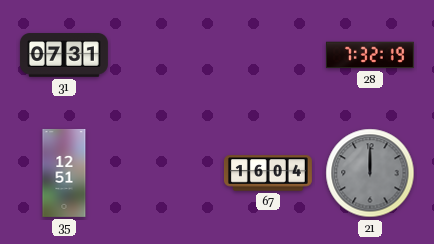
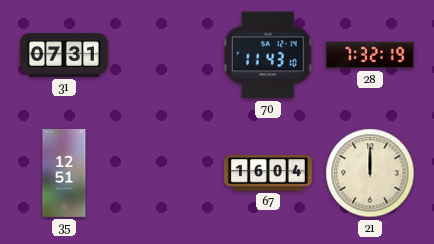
70: none -> 11:43 (268, 55)
21 dial: grey -> cream (370, 173)
